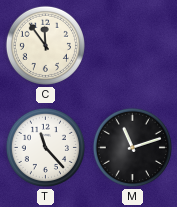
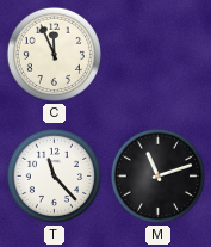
C: 11:54 -> 11:56 (54, 54)
